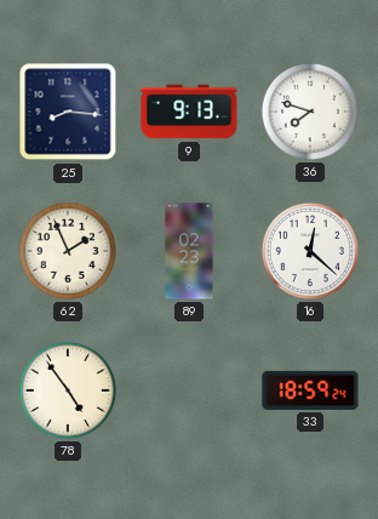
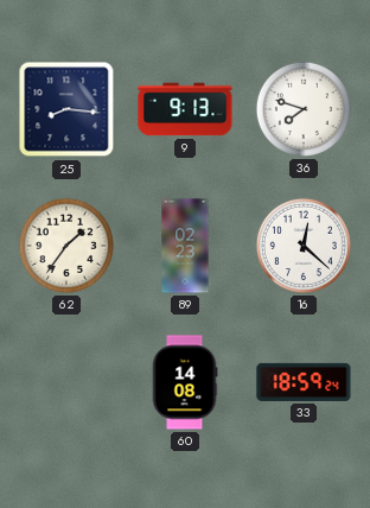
62: 1:56 -> 1:36 (66, 246)
78: 4:54 -> none (68, 390)
60: none -> 14:08 (185, 382)
